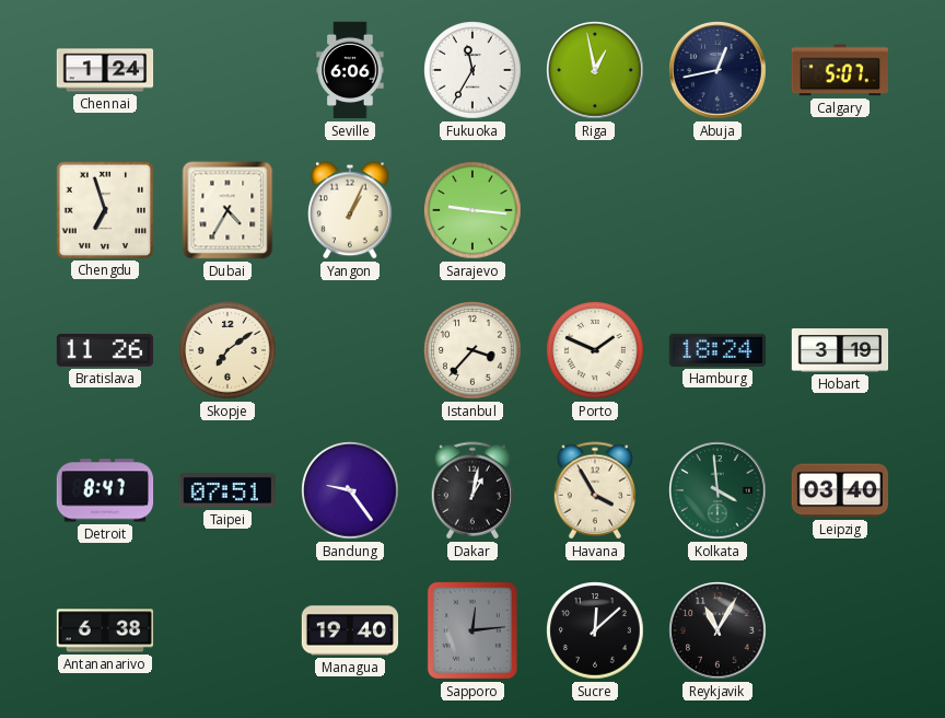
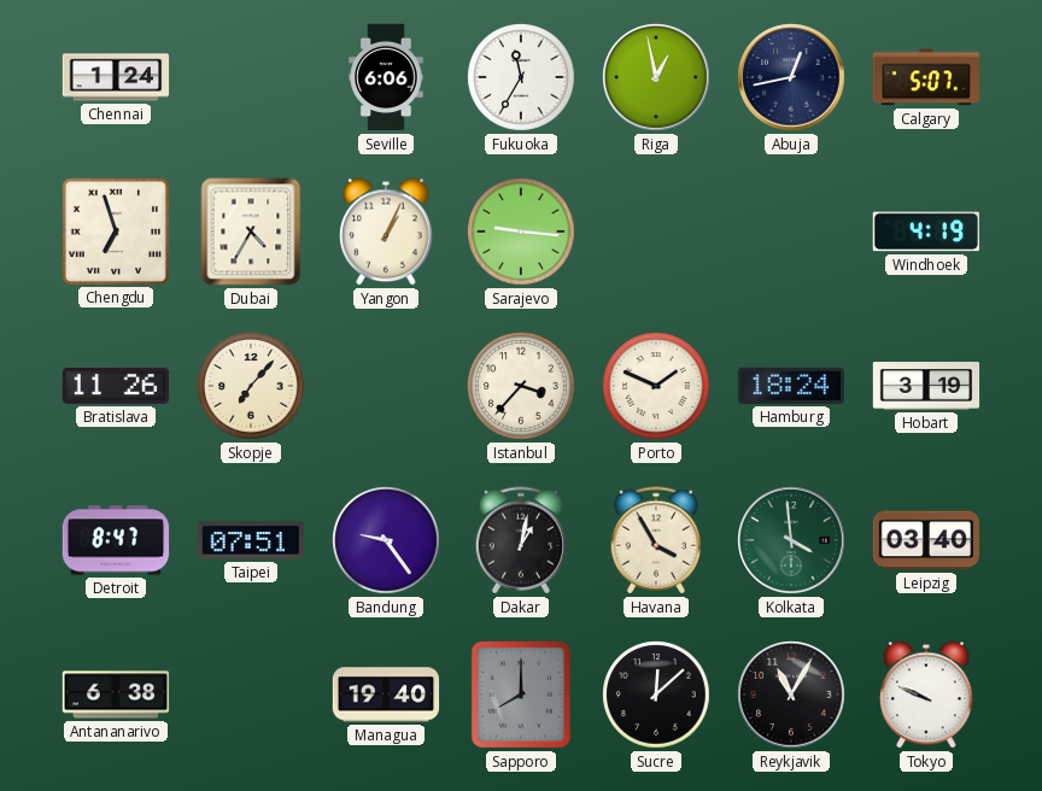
Windhoek: none -> 4:19 (925, 232)
Skopje: 7:09 -> 7:07 (251, 386)
Sapporo: 12:14 -> 8:00 (521, 695)
Tokyo: none -> 9:49 (926, 695)
